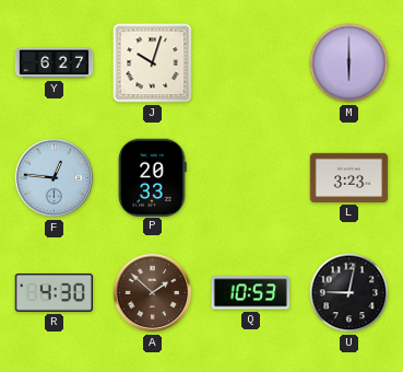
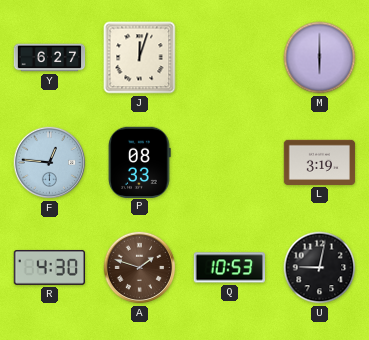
J: 10:03 -> 12:03 (140, 58)
P: 20:33 -> 08:33 (139, 162)
L: 3:23 -> 3:19 (320, 162)
A: 1:52 -> 1:48 (140, 268)
